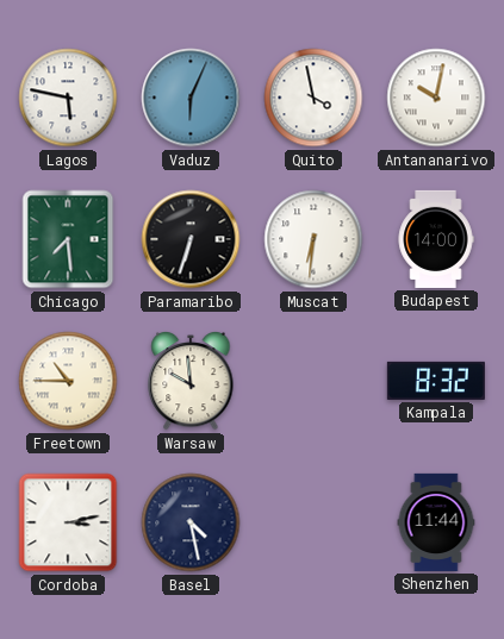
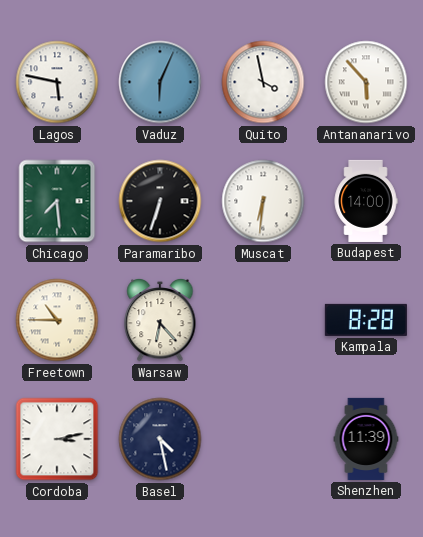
Antananarivo: 10:02 -> 5:53 (366, 82)
Warsaw: 9:59 -> 6:23 (160, 320)
Kampala: 8:32 -> 8:28 (366, 320)
Shenzhen: 11:44 -> 11:39 (366, 439)
